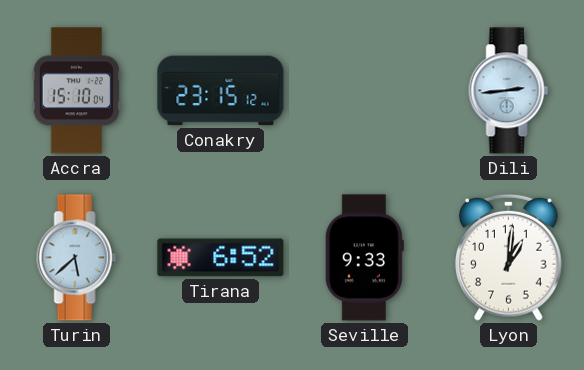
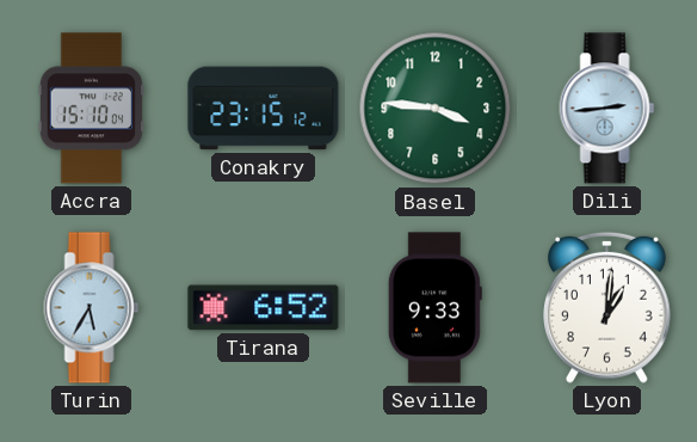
Basel: none -> 3:46 (436, 109)
Turin: 5:38 -> 5:35 (92, 308)
